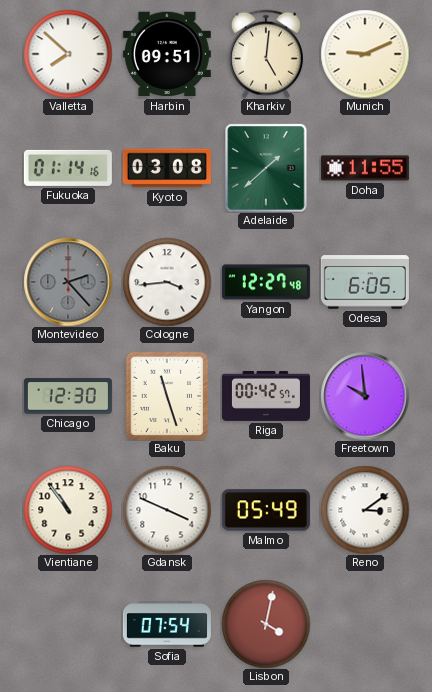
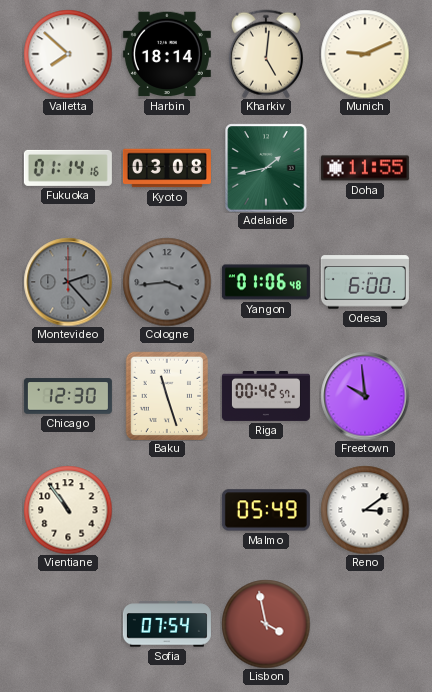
Harbin: 09:51 -> 18:14 (167, 54)
Adelaide: 1:38 -> 1:43 (266, 168)
Cologne dial: white -> grey (167, 282)
Yangon: 12:27 -> 01:06 (266, 282)
Odesa: 6:05 -> 6:00 (365, 282)
Gdansk: 3:49 -> none (167, 510)
Lisbon: 4:02 -> 3:58 (266, 624)
